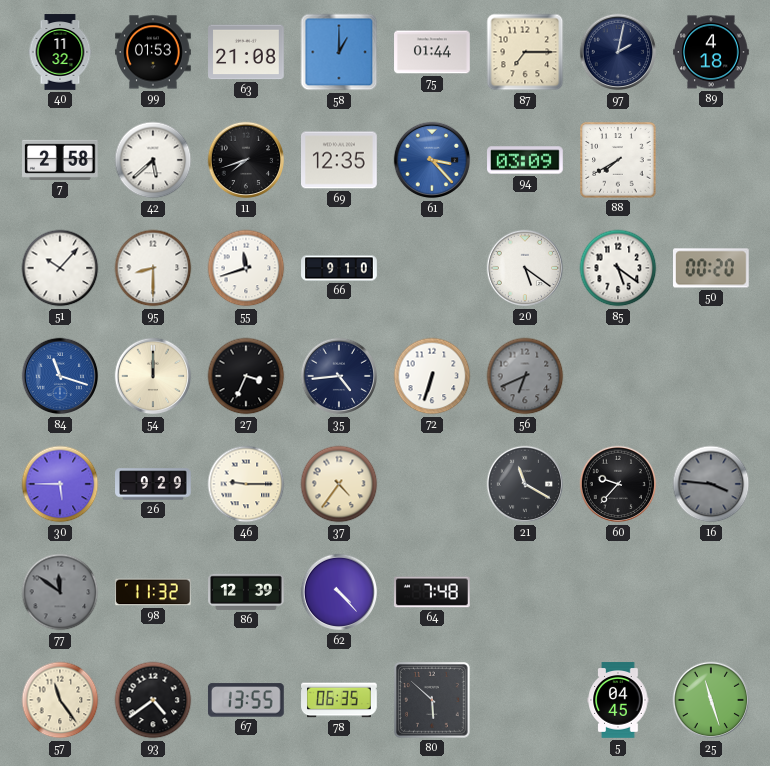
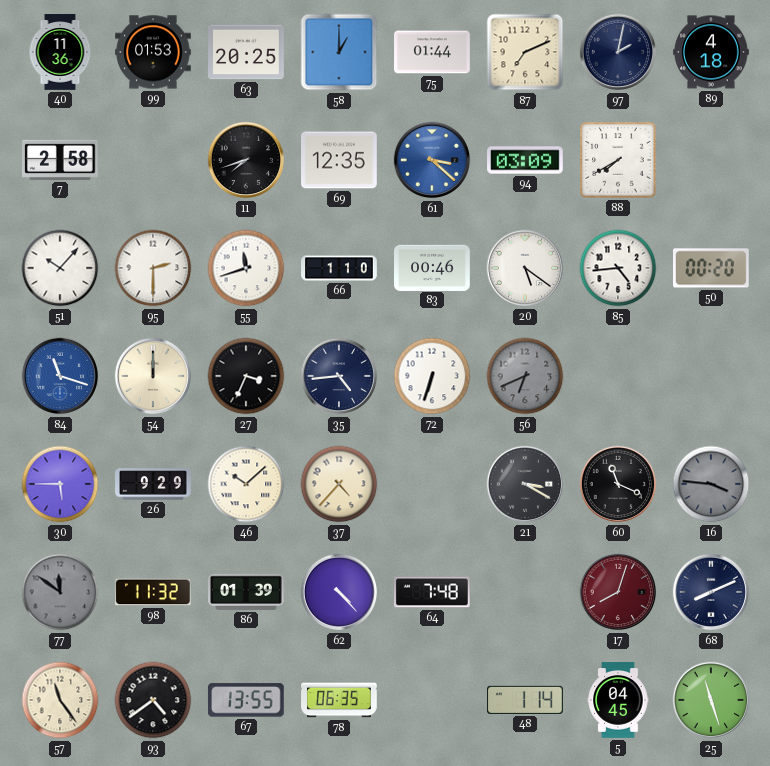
40: 11:32 -> 11:36 (60, 52)
63: 21:08 -> 20:25 (246, 52)
87: 7:15 -> 7:11 (525, 52)
42: 5:38 -> none (153, 160)
61: 3:23 -> 3:22 (432, 160)
95: 8:30 -> 2:30 (153, 268)
66: 9:10 -> 1:10 (339, 268)
83: none -> 00:46 (432, 267)
85: 5:21 -> 4:44 (618, 268)
46: 9:15 -> 10:08 (246, 484)
37: 4:36 -> 4:37 (339, 484)
21: 11:20 -> 3:20 (525, 484)
60: 9:37 -> 11:19 (618, 484)
86: 12:39 -> 01:39 (246, 592)
17: none -> 8:03 (618, 592)
68: none -> 8:11 (711, 592)
80: 5:52 -> none (433, 701)
48: none -> 1:14 (526, 700)
